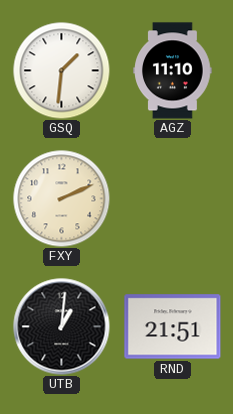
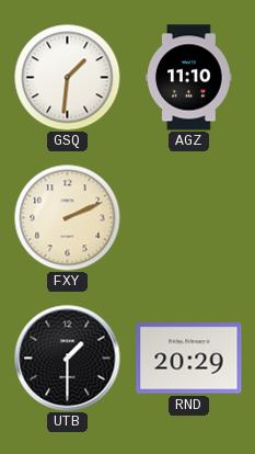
UTB: 1:01 -> 1:30 (68, 359)
RND: 21:51 -> 20:29 (189, 359)
